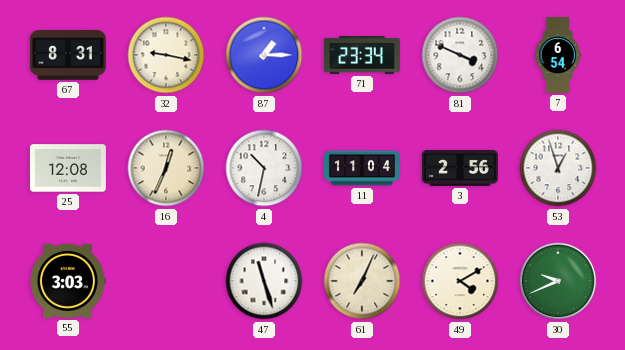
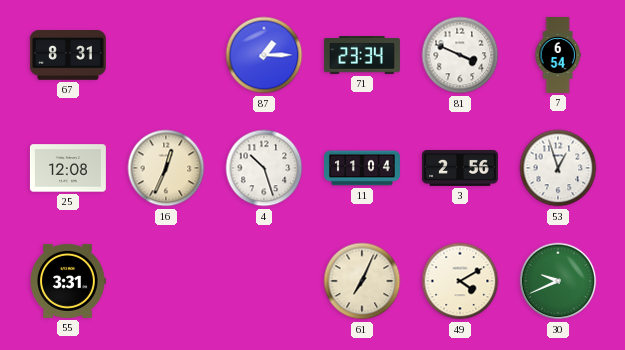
32: 9:17 -> none (166, 55)
4: 10:32 -> 10:27 (264, 168)
55: 3:03 -> 3:31 (68, 281)
47: 11:27 -> none (264, 281)
